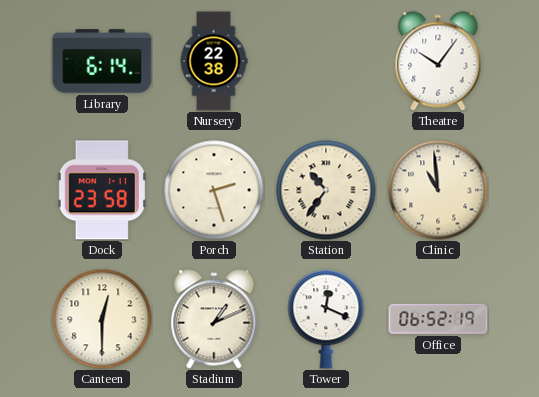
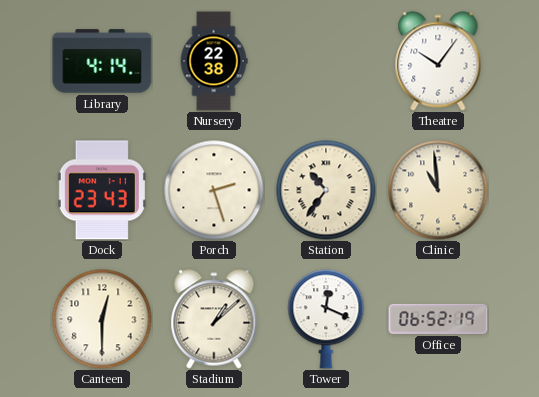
Library: 6:14 -> 4:14 (102, 61)
Dock: 23:58 -> 23:43 (102, 190)
Stadium: 1:11 -> 1:08 (214, 319)
